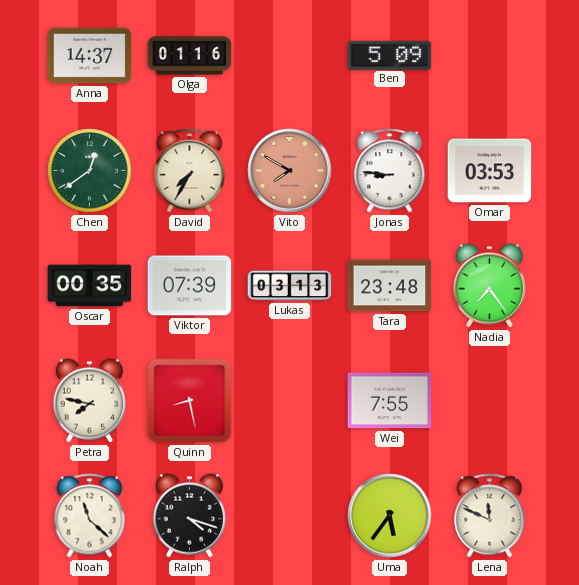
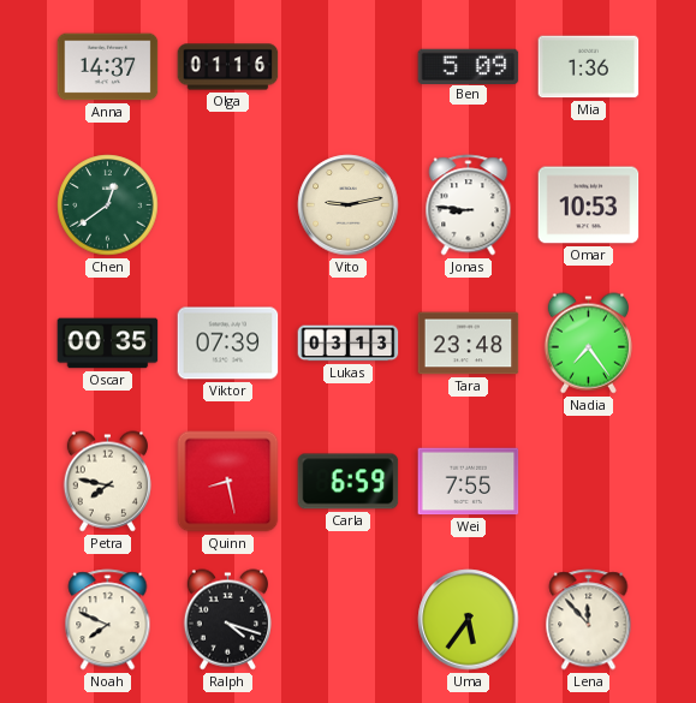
Mia: none -> 1:36 (589, 67)
David: 7:35 -> none (190, 171)
Vito: 7:50 -> 9:13 (349, 205)
Vito dial: salmon -> cream (349, 205)
Omar: 03:53 -> 10:53 (589, 205)
Carla: none -> 6:59 (349, 482)
Noah: 11:22 -> 7:49 (108, 620)
Lena: 11:49 -> 11:53 (589, 620)
